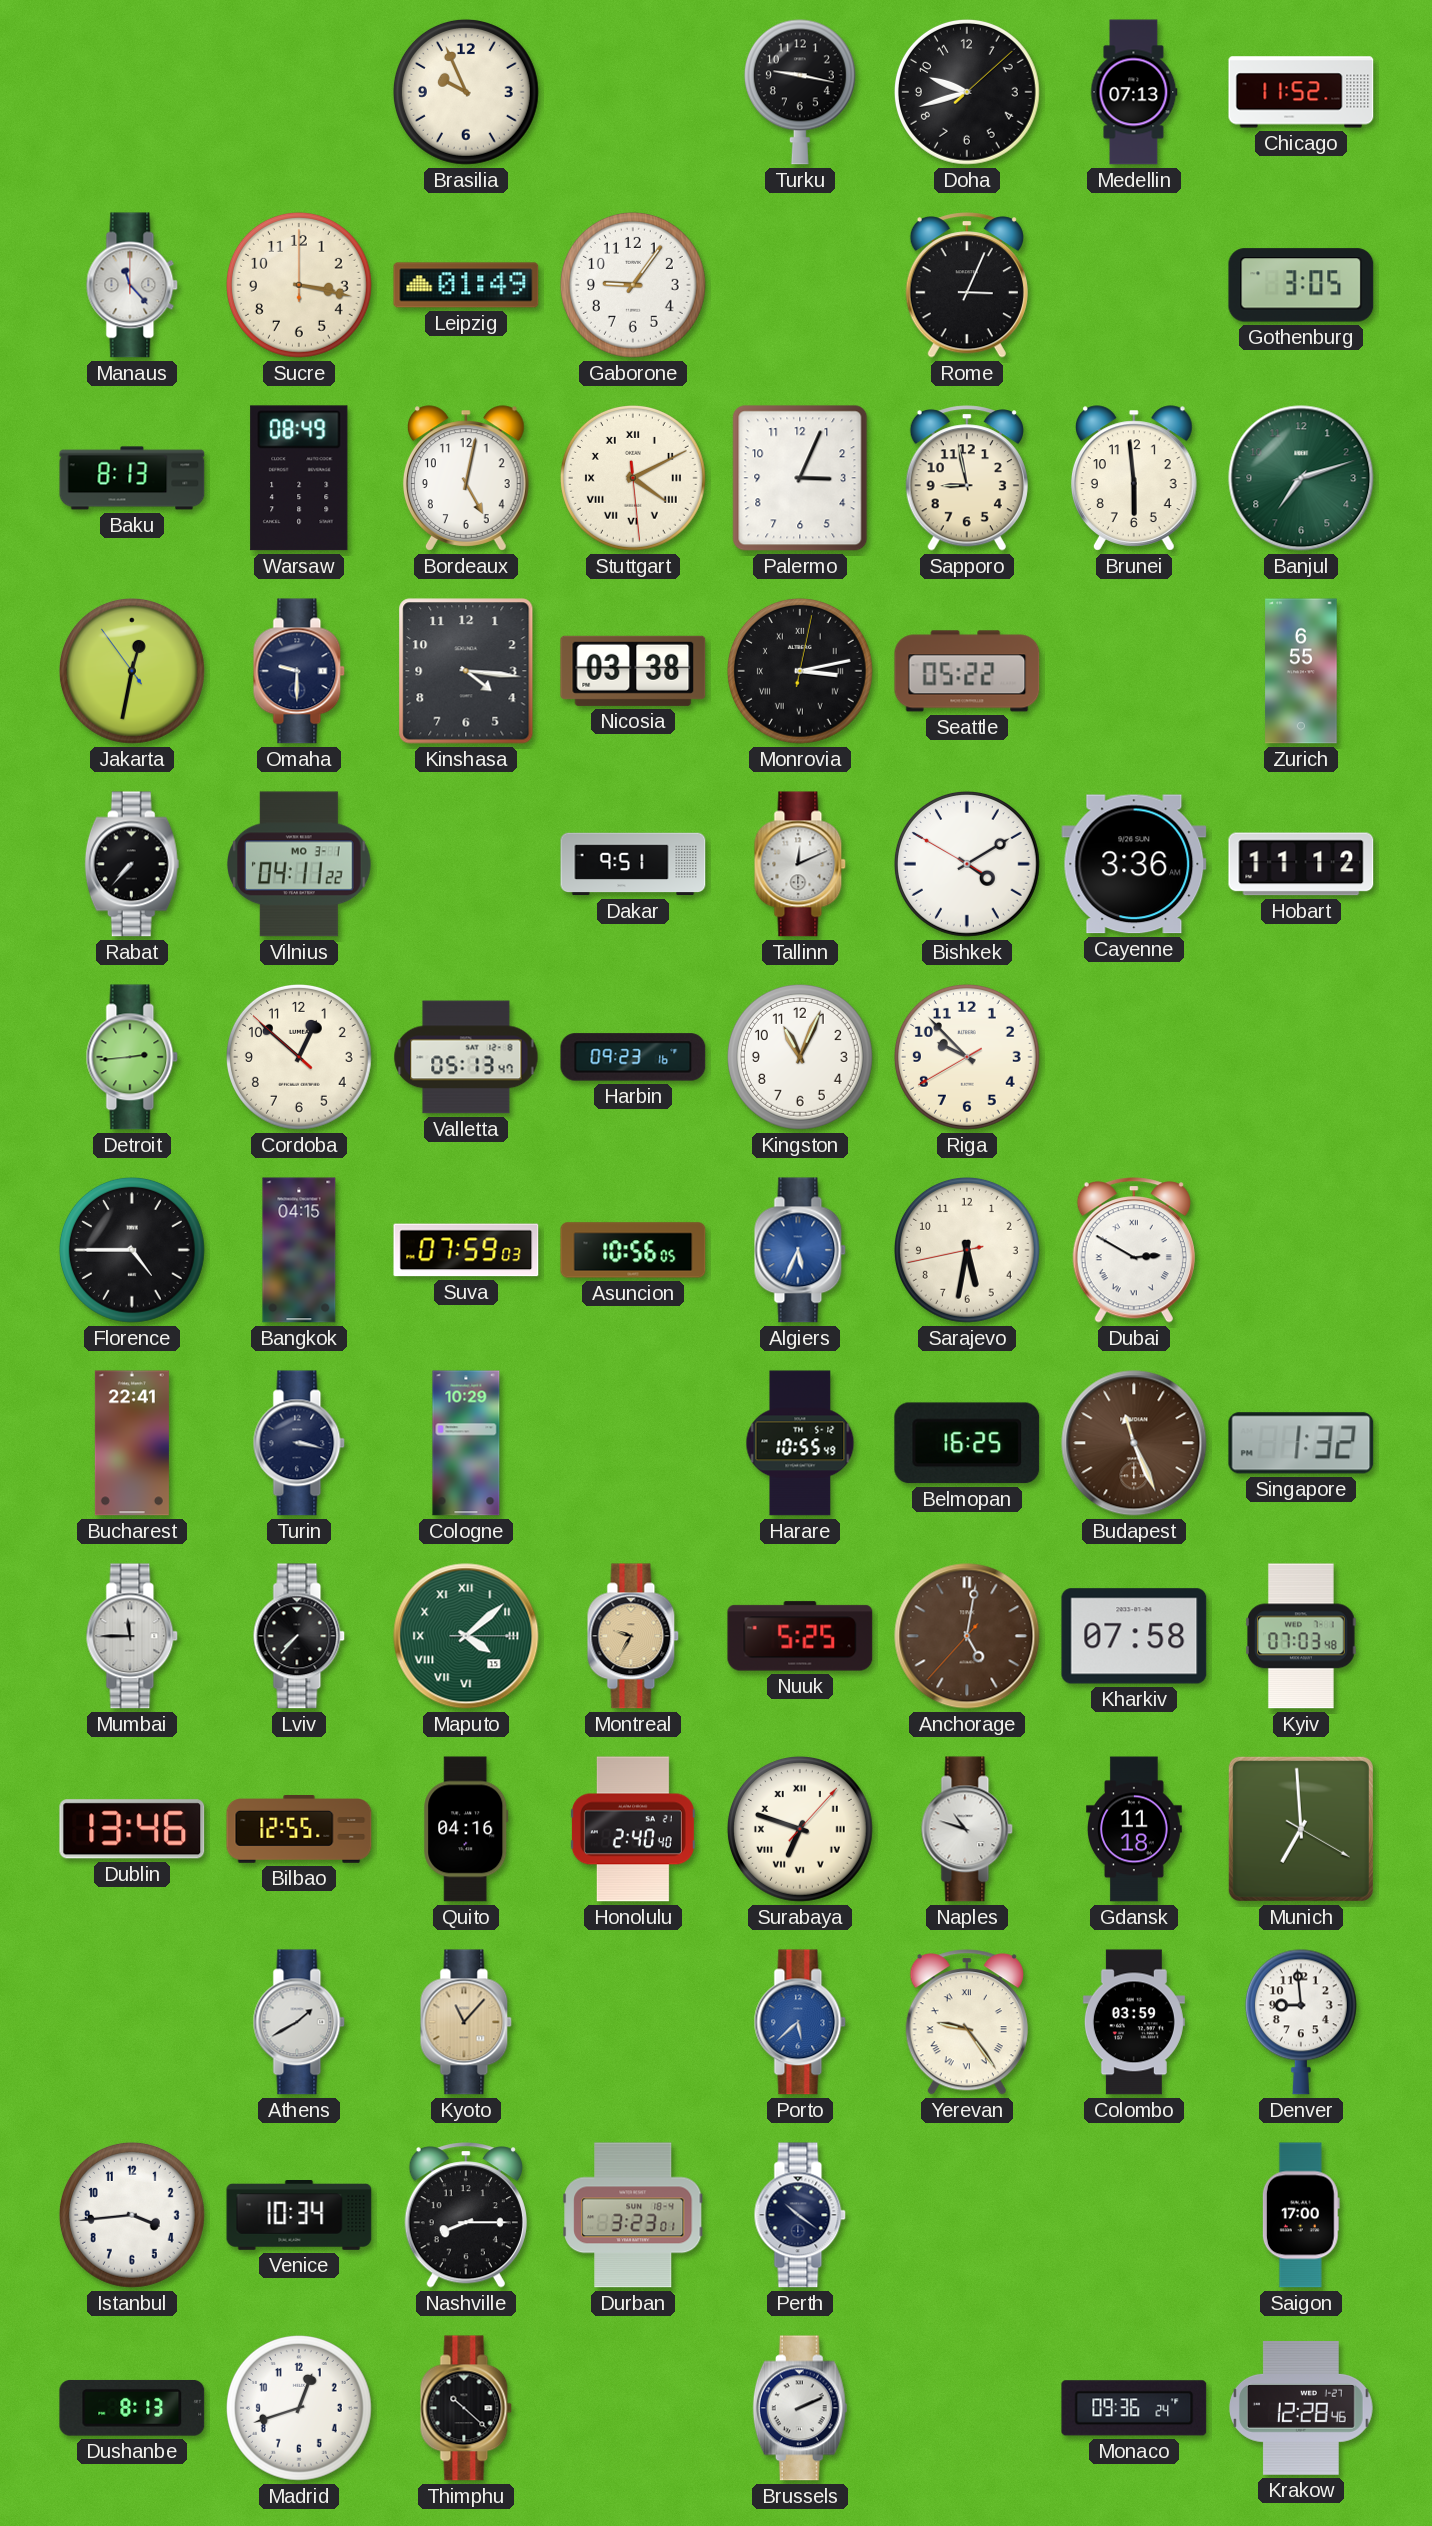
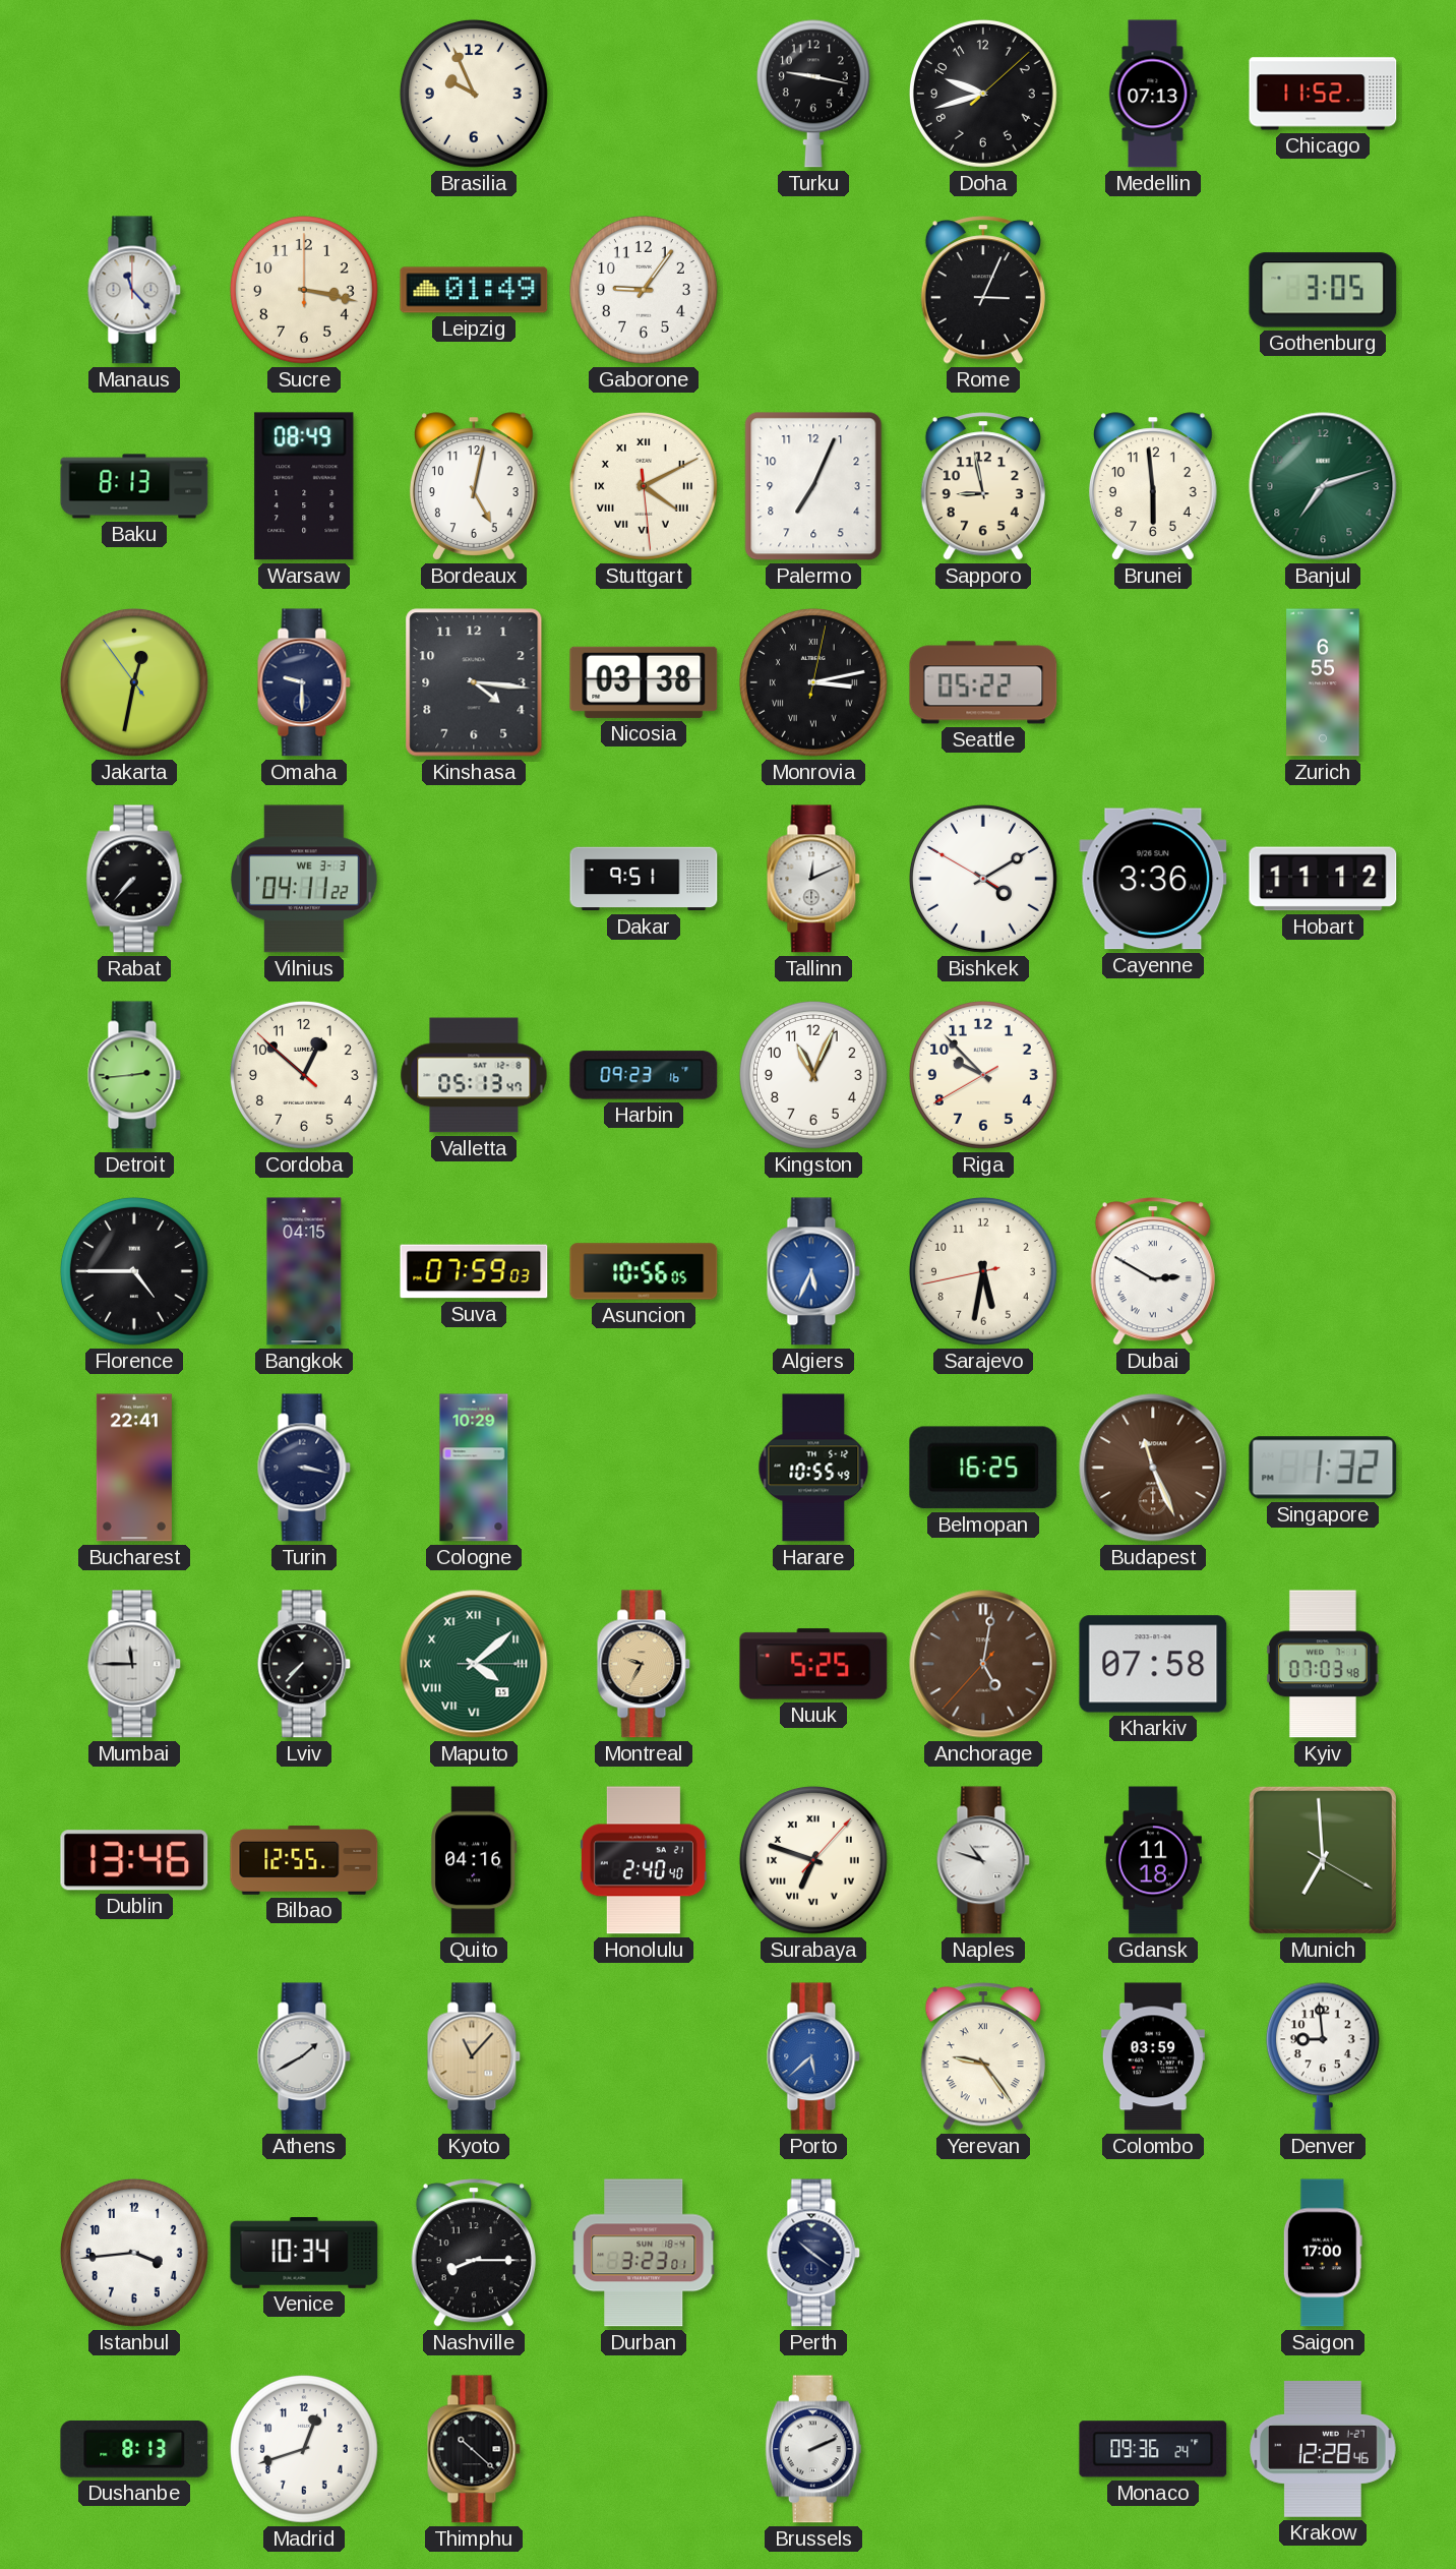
Palermo: 3:04 -> 7:04 (813, 486)
Vilnius date: MO 3-1 -> WE 3-3 (304, 879)
